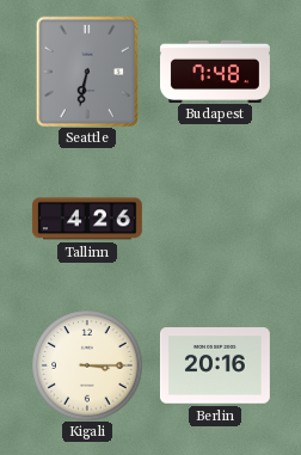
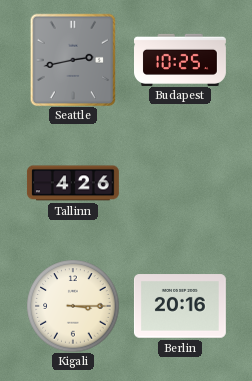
Seattle: 6:32 -> 2:43 (73, 60)
Budapest: 7:48 -> 10:25 (181, 59)
